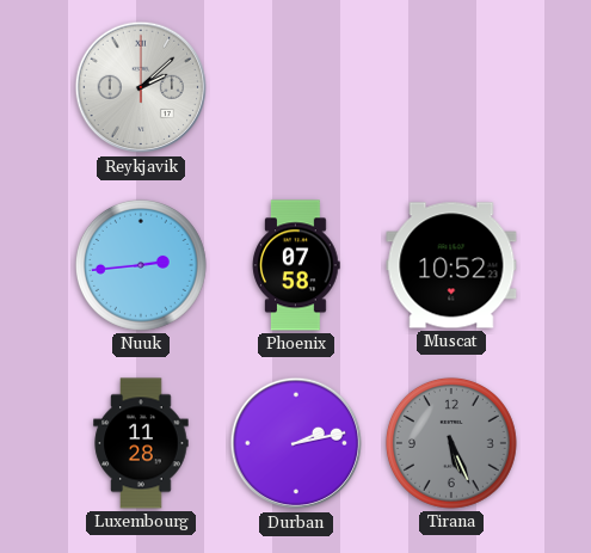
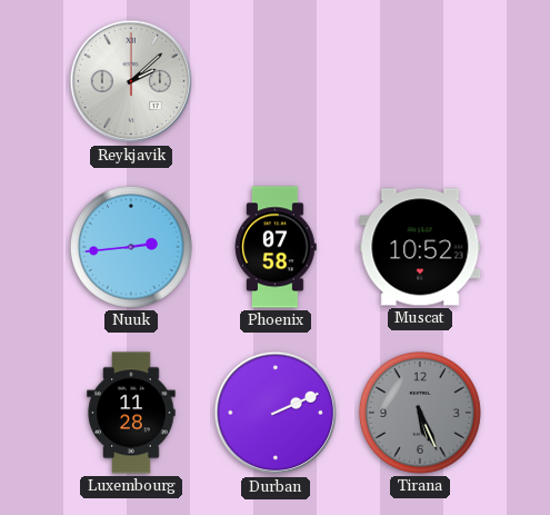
Durban: 2:13 -> 2:11 (276, 413)
